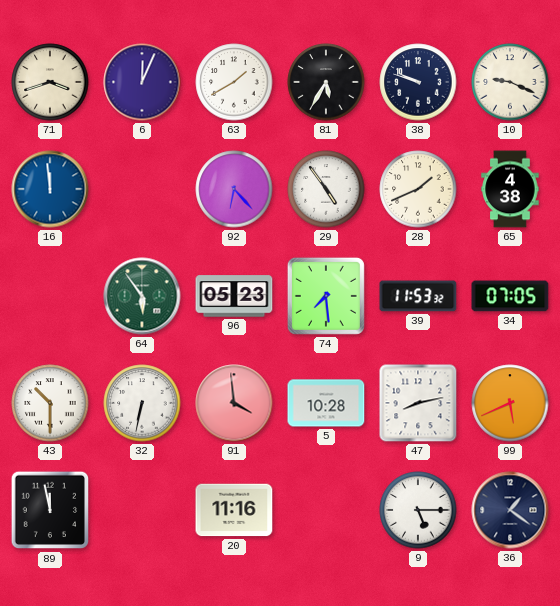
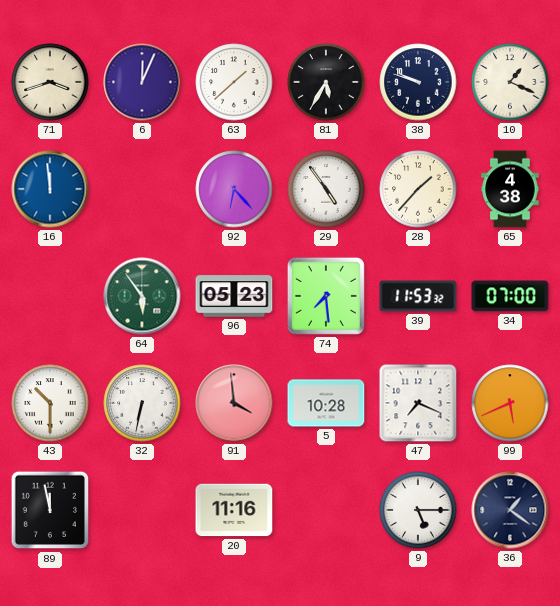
63: 1:40 -> 1:38 (234, 82)
10: 9:19 -> 1:19 (510, 82)
28: 1:41 -> 1:37 (418, 189)
34: 07:05 -> 07:00 (510, 296)
47: 8:13 -> 7:19 (418, 403)
